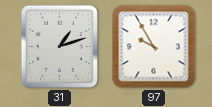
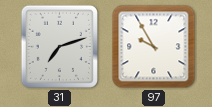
31: 1:12 -> 7:12 (59, 46)
